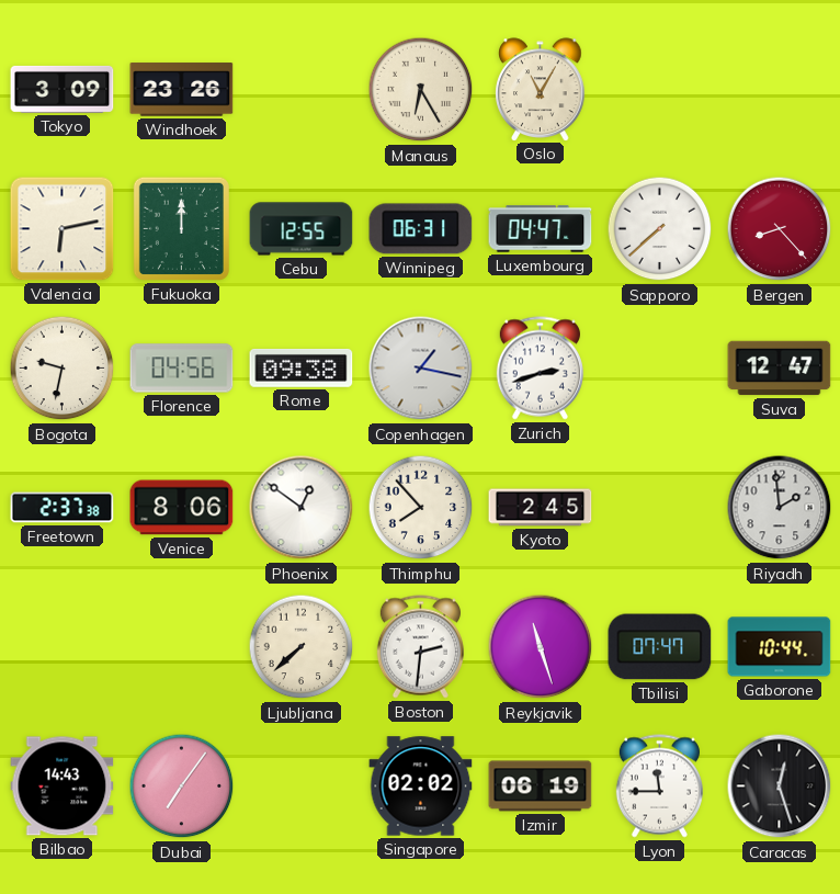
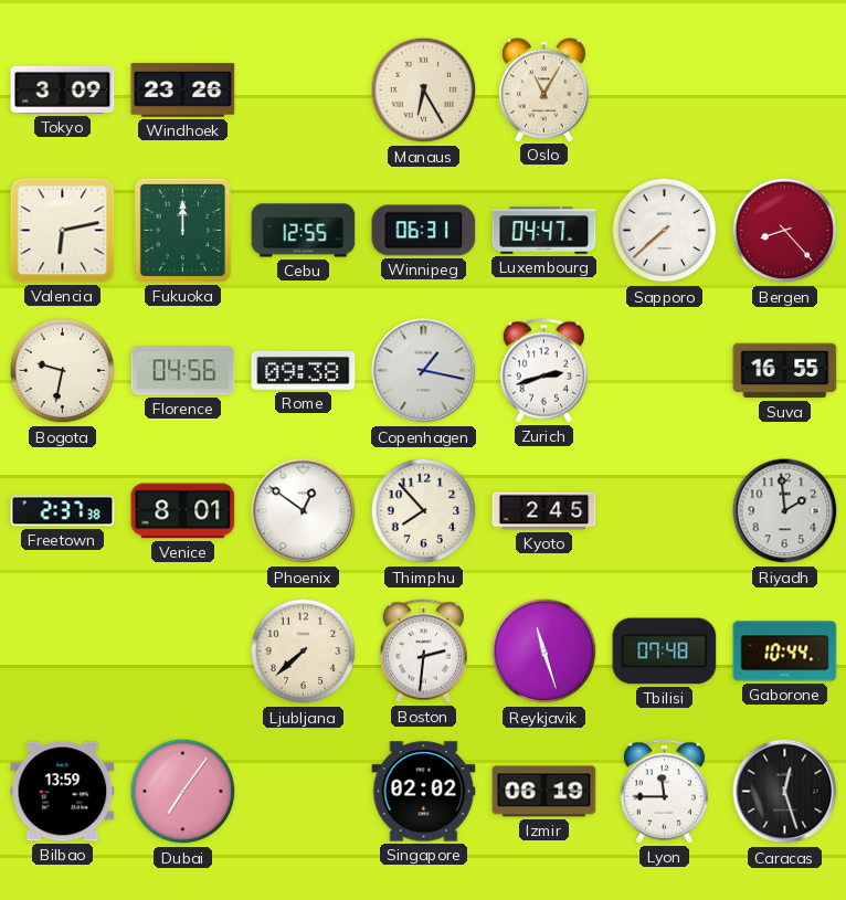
Suva: 12:47 -> 16:55 (785, 371)
Venice: 8:06 -> 8:01 (183, 511)
Tbilisi: 07:47 -> 07:48 (665, 652)
Bilbao: 14:43 -> 13:59 (63, 792)
